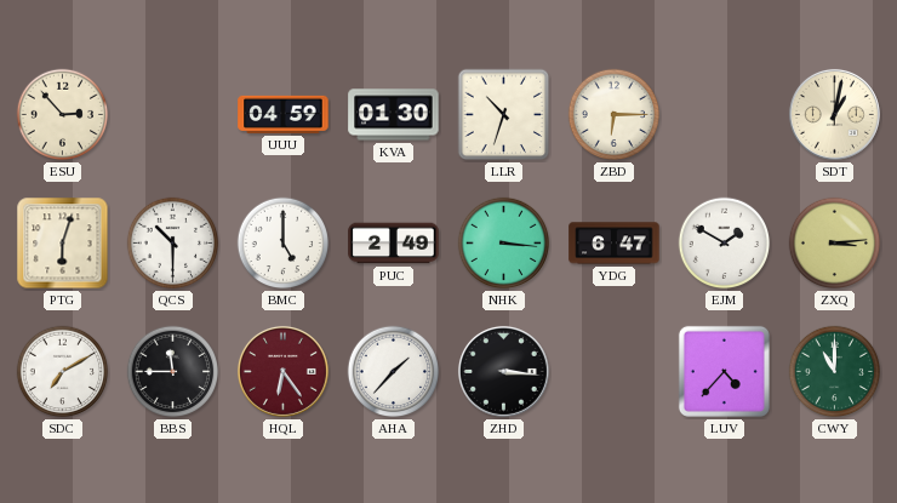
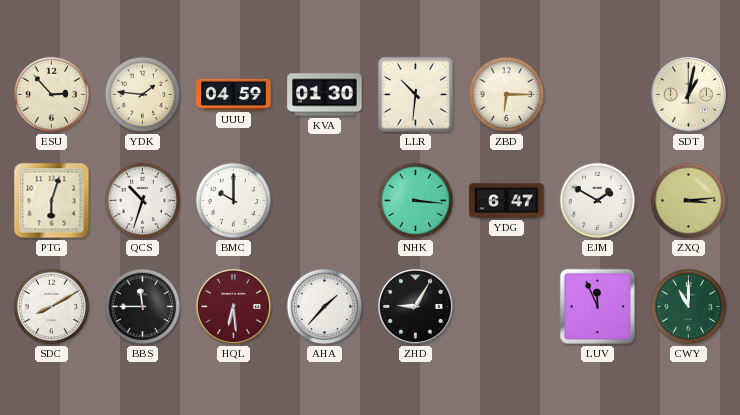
YDK: none -> 1:46 (143, 95)
LLR: 10:33 -> 10:31 (416, 95)
QCS: 10:30 -> 10:33 (143, 201)
BMC: 5:00 -> 10:00 (234, 201)
PUC: 2:49 -> none (394, 244)
SDC: 7:10 -> 8:10 (52, 307)
HQL: 6:24 -> 6:29 (233, 306)
ZHD: 3:16 -> 9:05 (415, 306)
LUV: 4:37 -> 11:56 (597, 306)
